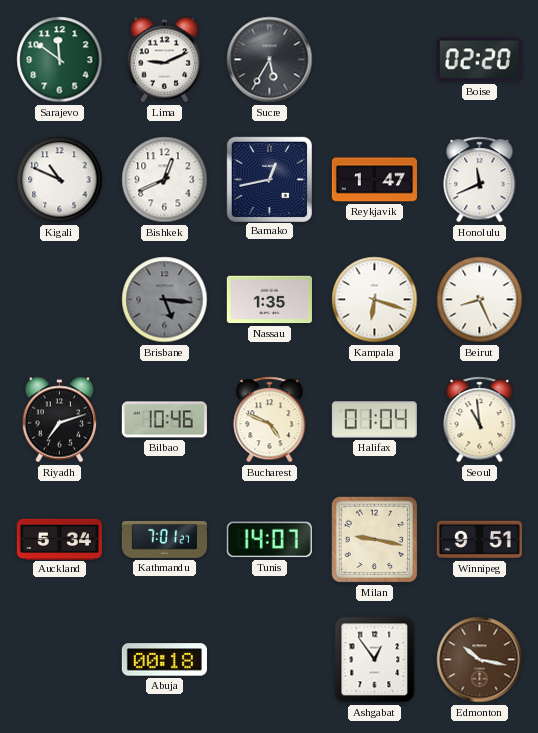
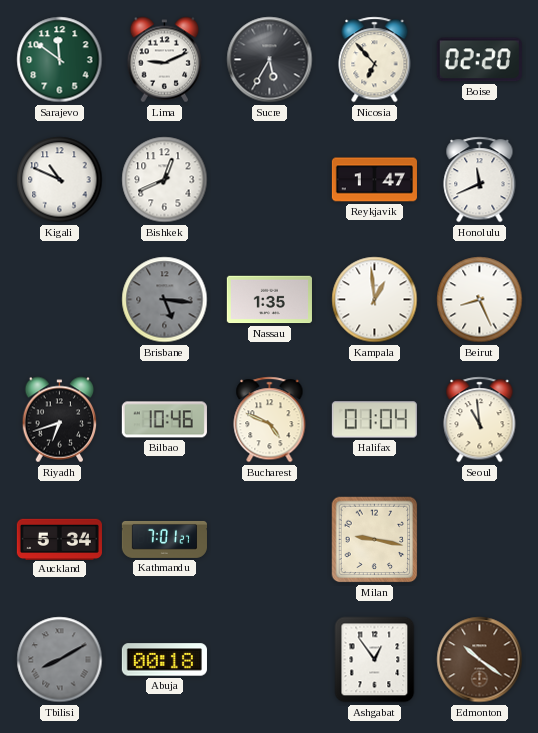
Nicosia: none -> 6:53 (375, 60)
Bamako: 12:43 -> none (269, 179)
Kampala: 6:18 -> 12:59 (375, 300)
Riyadh: 7:12 -> 6:42 (60, 420)
Tunis: 14:07 -> none (269, 540)
Winnipeg: 9:51 -> none (479, 540)
Tbilisi: none -> 8:10 (60, 660)
Edmonton: 10:17 -> 10:21 (480, 660)
